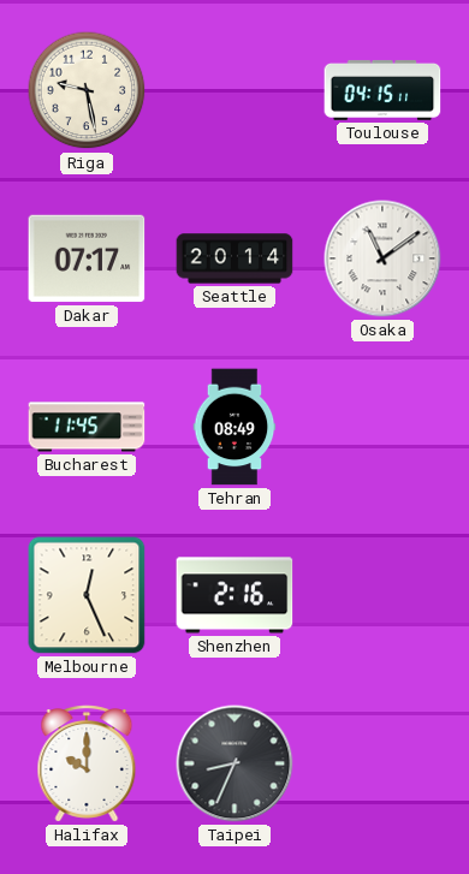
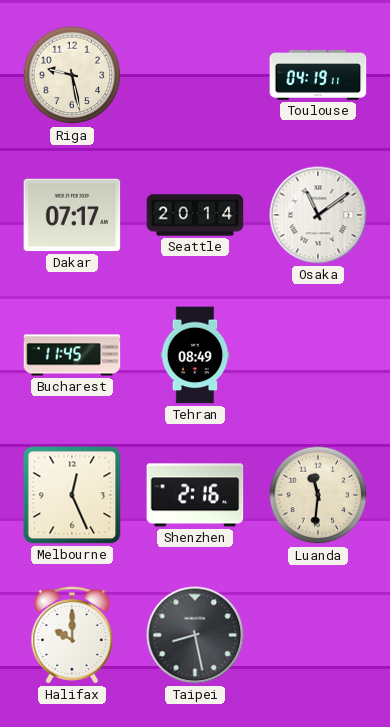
Toulouse: 04:15 -> 04:19 (318, 75)
Luanda: none -> 11:31 (318, 495)
Taipei: 8:34 -> 8:28 (195, 635)
